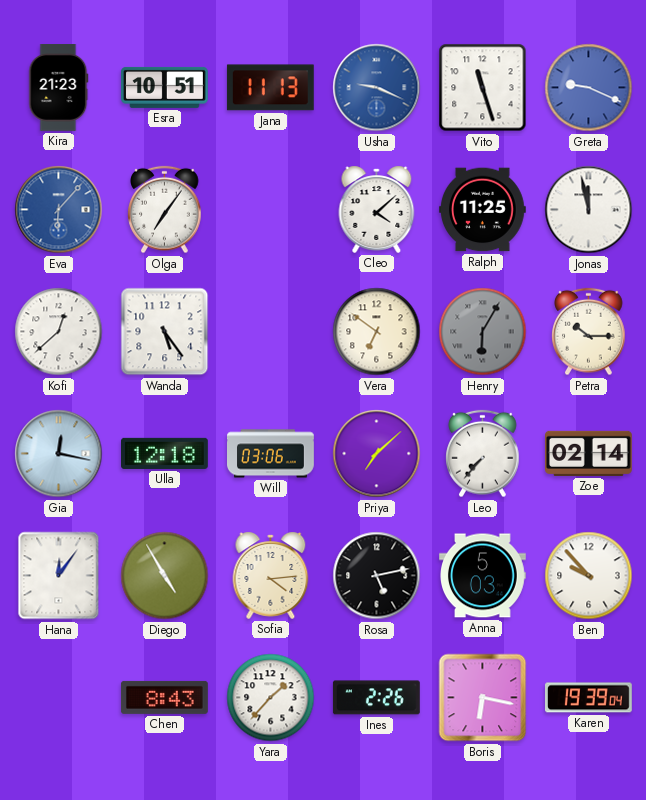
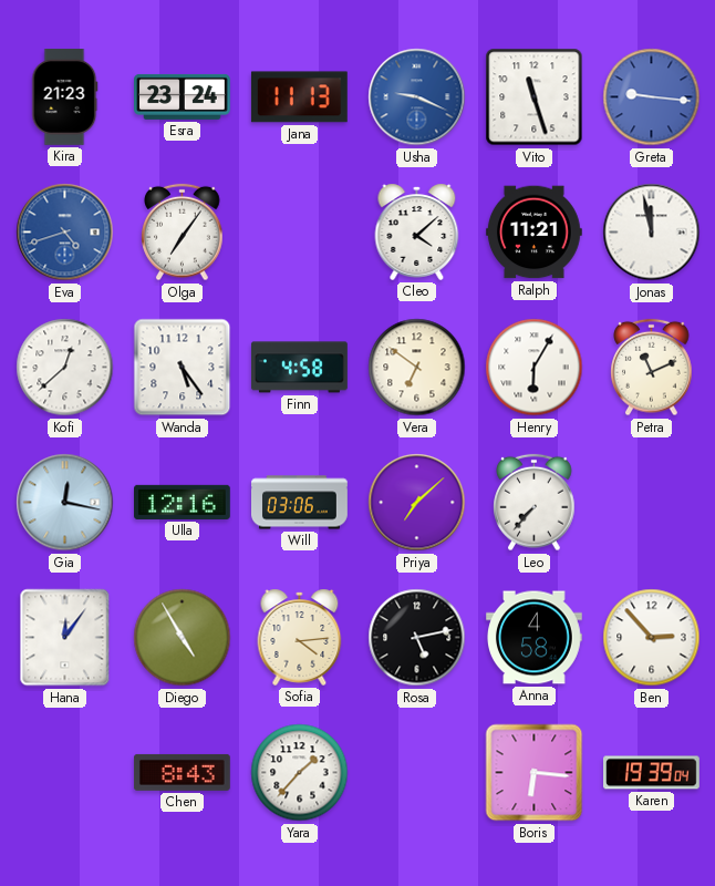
Esra: 10:51 -> 23:24 (183, 96)
Greta: 9:19 -> 9:16 (652, 97)
Eva: 6:07 -> 4:42 (65, 233)
Ralph: 11:25 -> 11:21 (533, 233)
Finn: none -> 4:58 (299, 368)
Henry dial: grey -> white (535, 368)
Petra: 10:15 -> 11:11 (652, 368)
Ulla: 12:18 -> 12:16 (183, 502)
Zoe: 02:14 -> none (589, 453)
Anna: 5:03 -> 4:58 (535, 638)
Ben: 9:53 -> 2:53 (652, 638)
Ines: 2:26 -> none (376, 698)
Boris: 6:17 -> 6:16 (535, 773)
